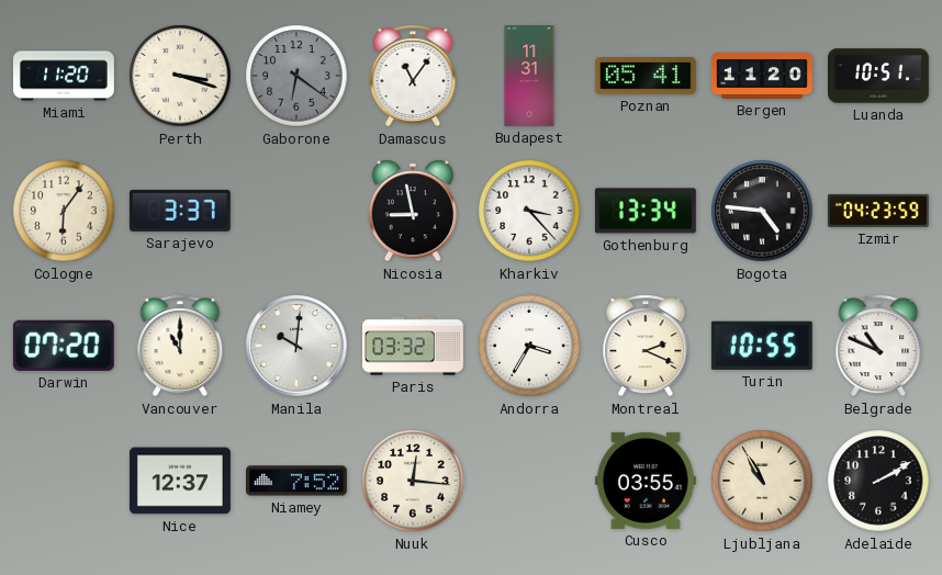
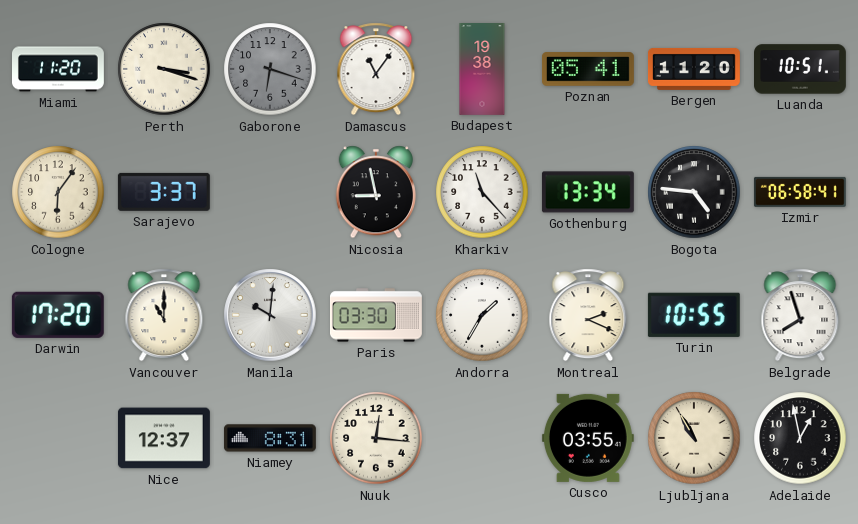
Gaborone: 6:21 -> 6:18 (270, 69)
Budapest: 11:31 -> 19:38 (482, 70)
Kharkiv: 3:23 -> 11:23 (482, 192)
Izmir: 04:23 -> 06:58 (800, 192)
Darwin: 07:20 -> 17:20 (58, 315)
Paris: 03:32 -> 03:30 (377, 315)
Andorra: 3:35 -> 1:35 (482, 315)
Belgrade: 10:49 -> 7:57 (800, 315)
Niamey: 7:52 -> 8:31 (270, 438)
Adelaide: 2:10 -> 12:58 (800, 438)
